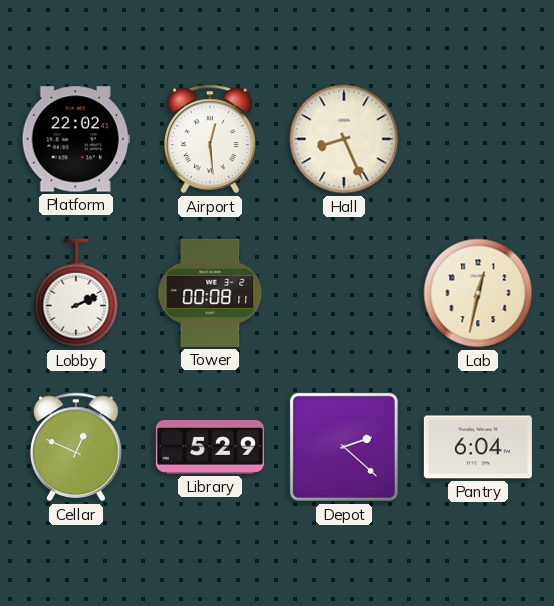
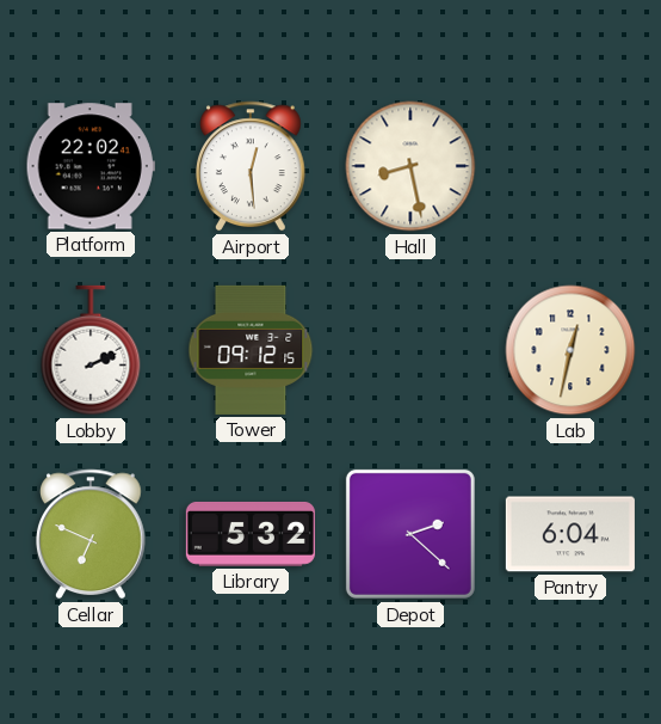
Hall: 8:26 -> 8:28 (410, 166)
Tower: 00:08 -> 09:12 (251, 350)
Cellar: 12:49 -> 6:49 (91, 534)
Library: 5:29 -> 5:32 (251, 534)
